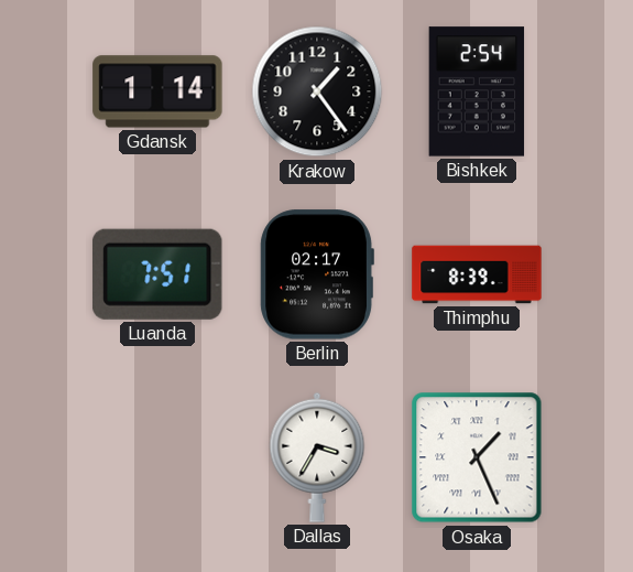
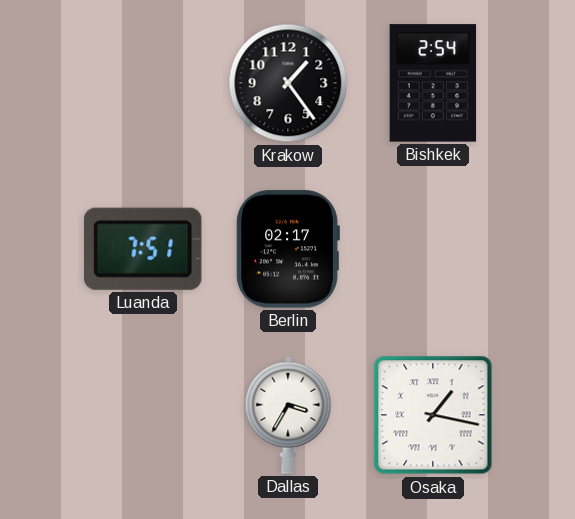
Gdansk: 1:14 -> none (157, 91)
Thimphu: 8:39 -> none (477, 274)
Osaka: 1:26 -> 1:17 (433, 415)
